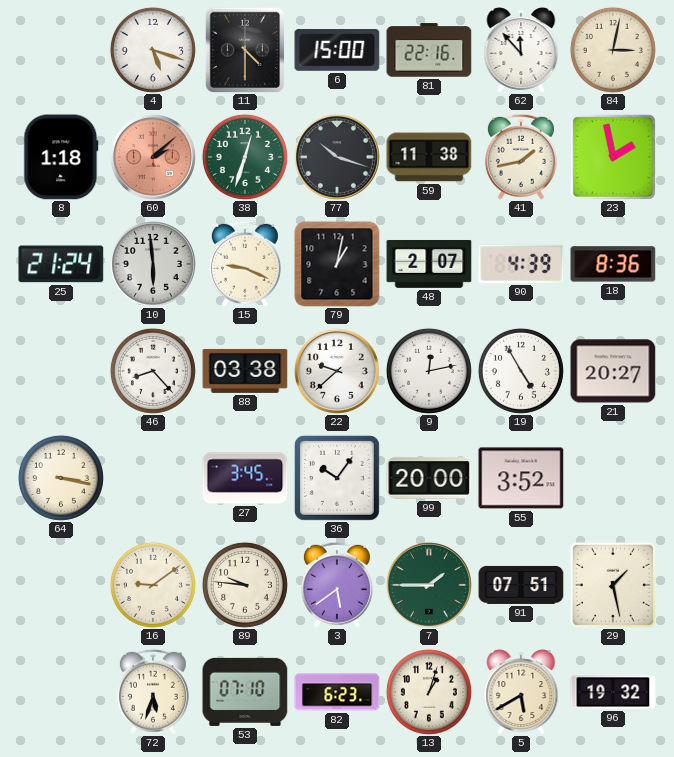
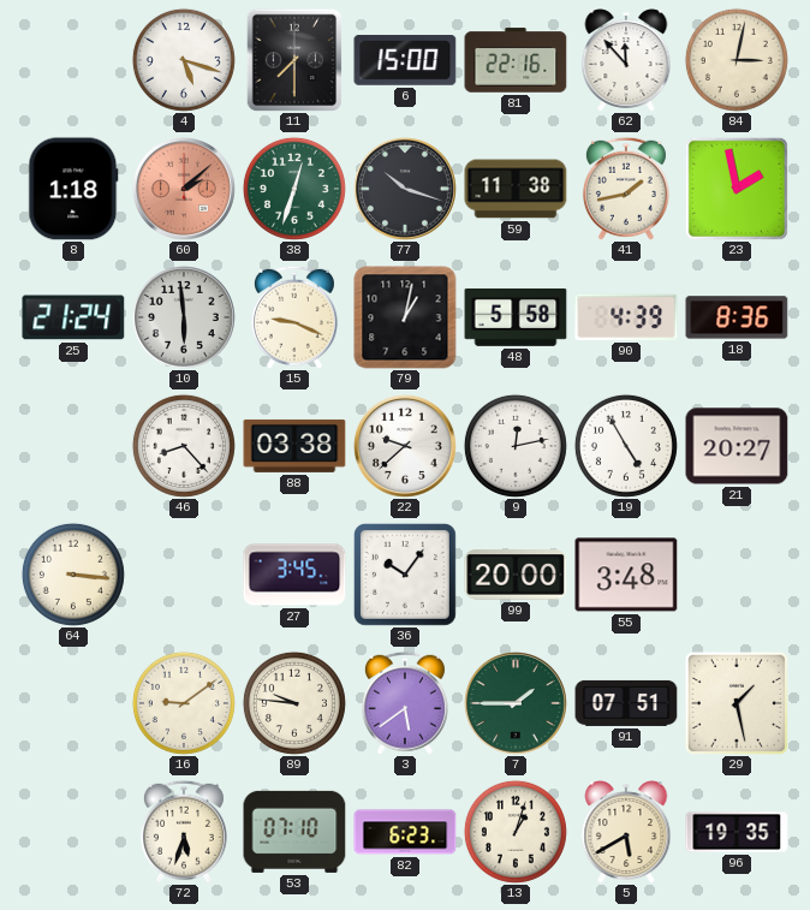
11: 4:30 -> 7:30 (294, 60)
48: 2:07 -> 5:58 (516, 317)
64: 3:17 -> 3:16 (73, 575)
55: 3:52 -> 3:48 (626, 575)
96: 19:32 -> 19:35 (737, 832)
